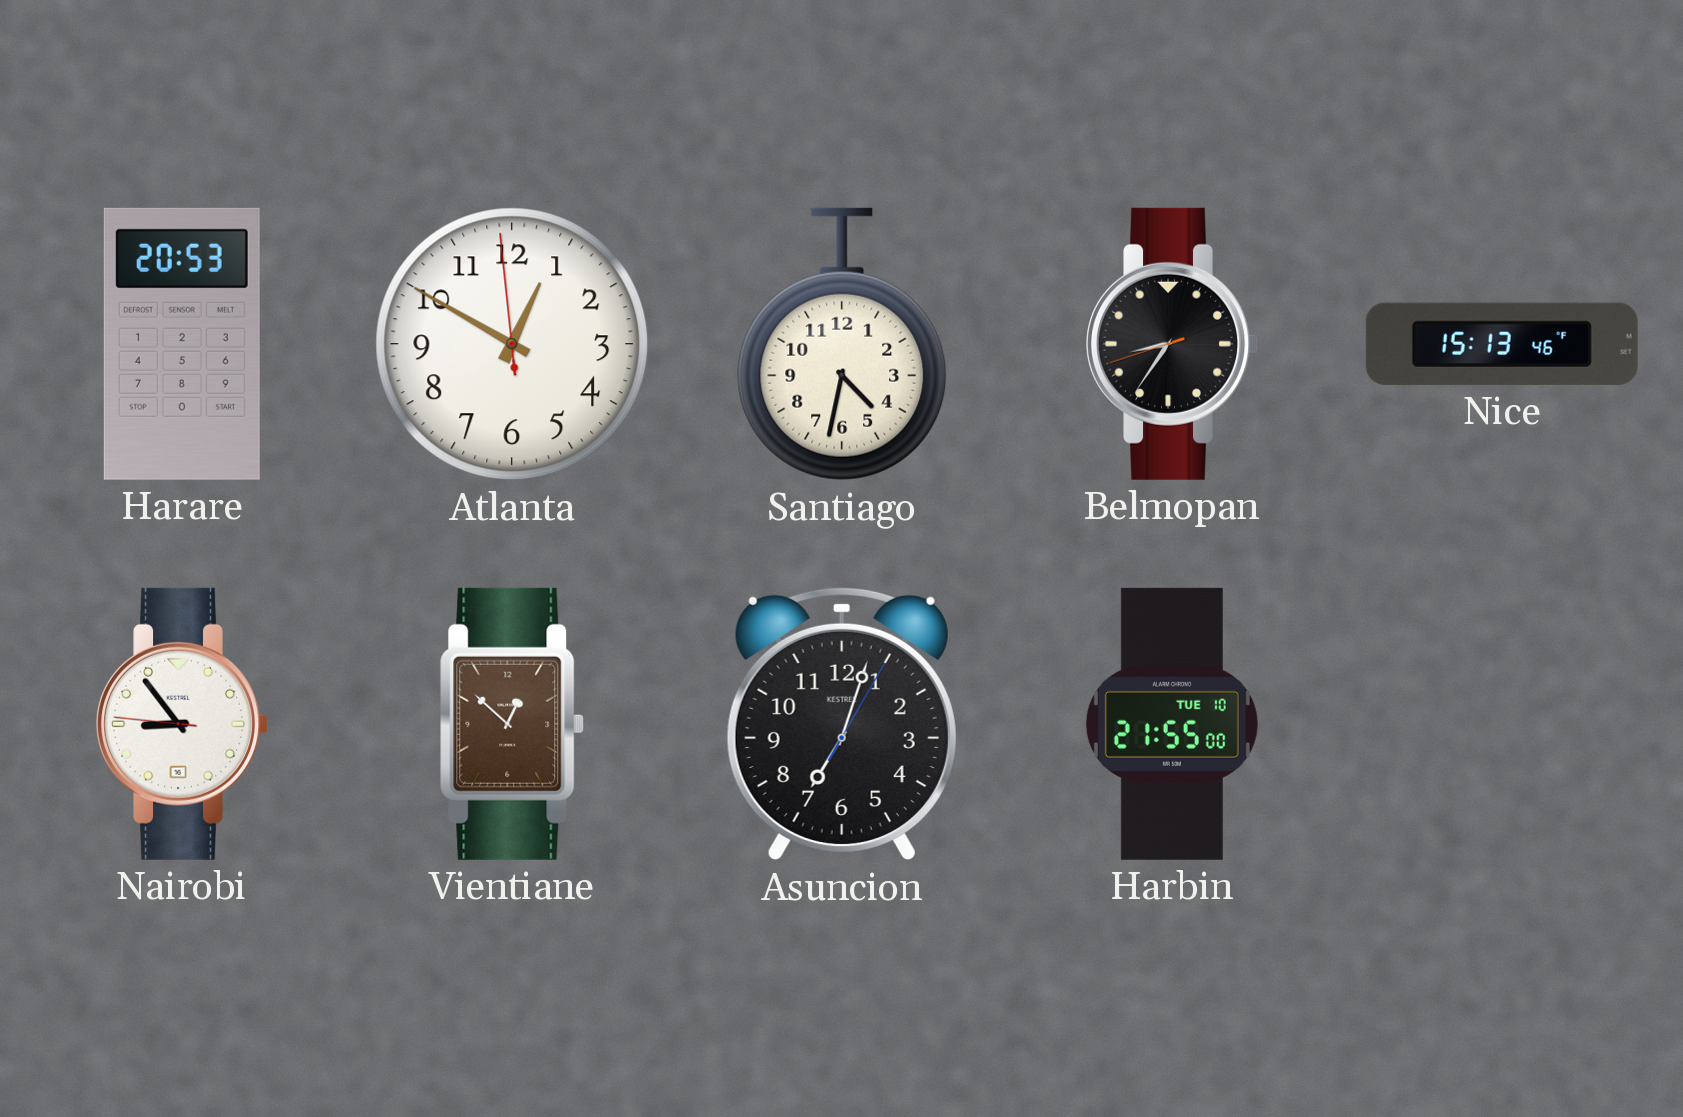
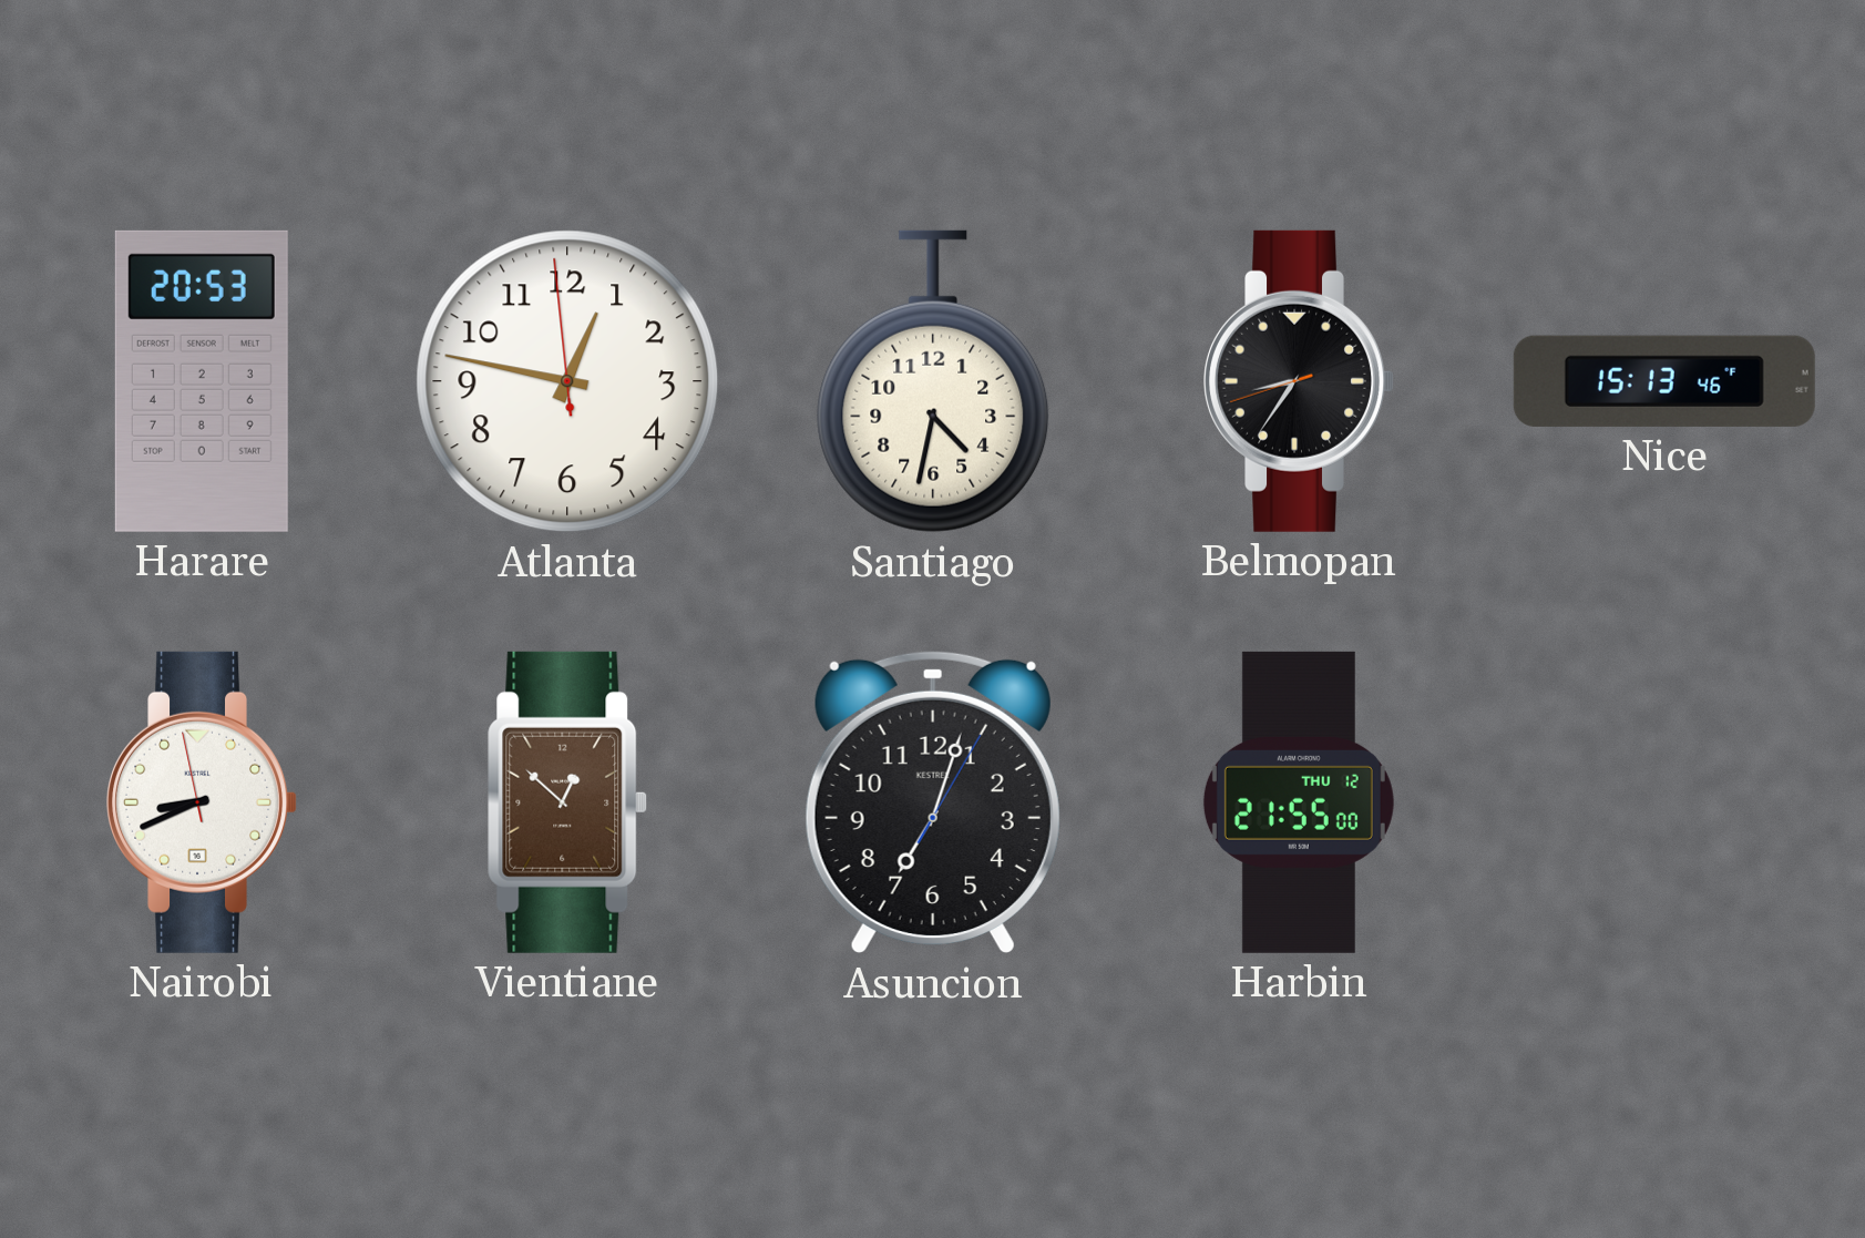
Atlanta: 12:49 -> 12:46 (567, 381)
Nairobi: 8:53 -> 8:40 (202, 802)
Harbin date: TUE 10 -> THU 12 (1299, 802)
